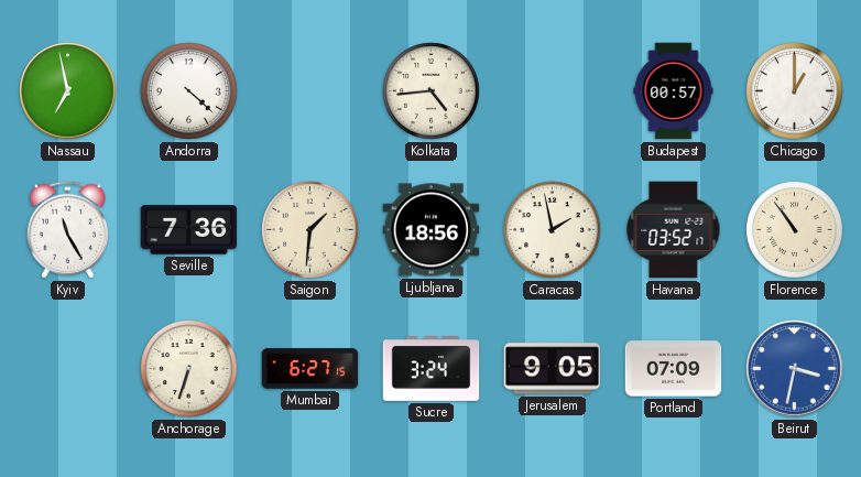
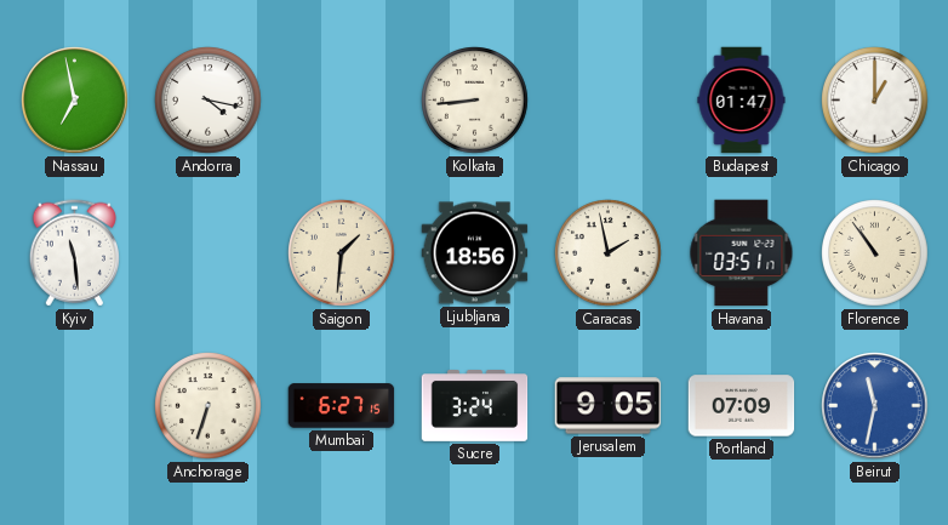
Andorra: 4:22 -> 4:17 (209, 101)
Kolkata: 4:44 -> 8:44 (475, 101)
Budapest: 00:57 -> 01:47 (742, 101)
Kyiv: 11:25 -> 11:29 (74, 253)
Seville: 7:36 -> none (189, 230)
Havana: 03:52 -> 03:51 (742, 253)
Beirut: 3:32 -> 11:32 (875, 406)
